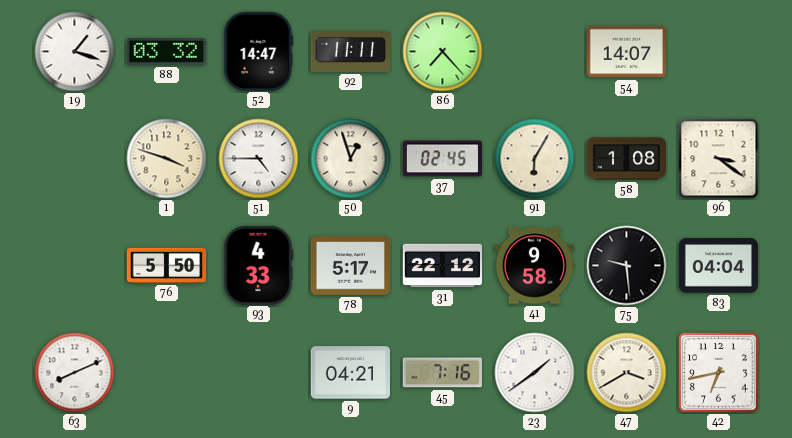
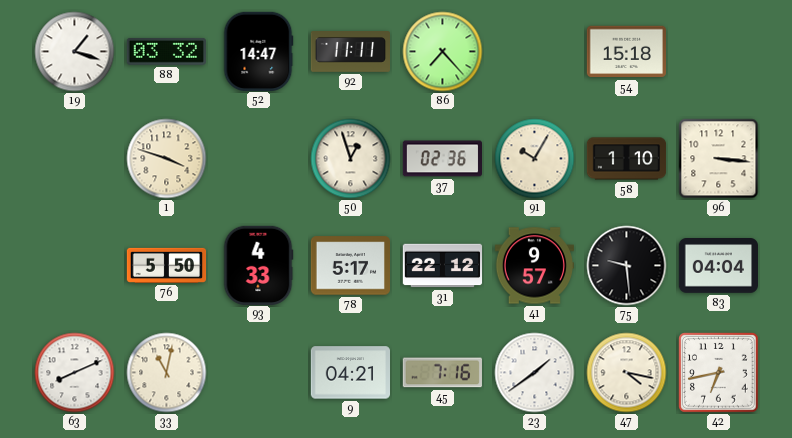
54: 14:07 -> 15:18 (626, 52)
51: 4:45 -> none (259, 159)
37: 02:45 -> 02:36 (442, 159)
91: 6:05 -> 10:05 (535, 159)
58: 1:08 -> 1:10 (627, 159)
96: 3:21 -> 3:16 (719, 159)
41: 9:58 -> 9:57 (534, 266)
33: none -> 11:02 (167, 373)
47: 3:40 -> 4:17 (627, 373)
